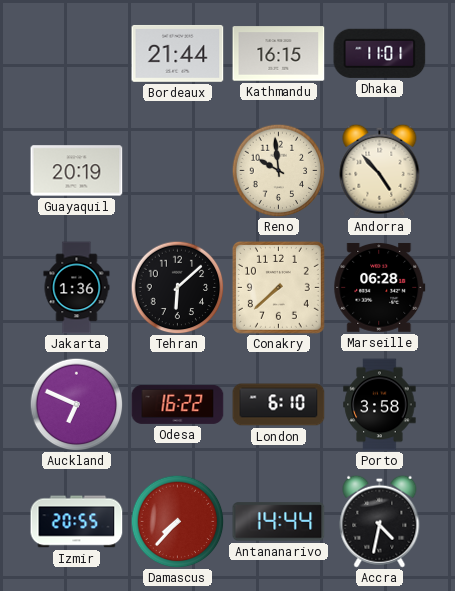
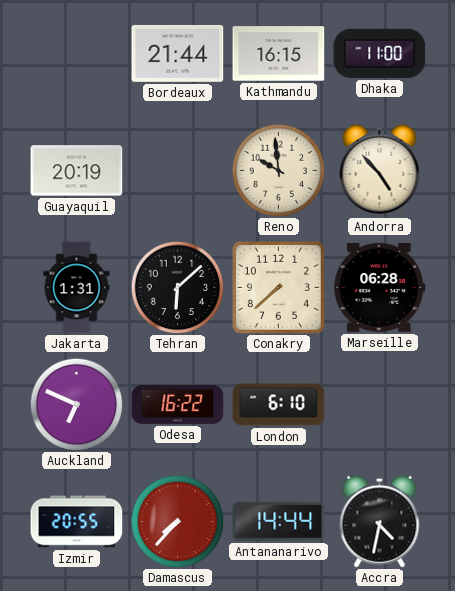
Dhaka: 11:01 -> 11:00 (380, 53)
Jakarta: 1:36 -> 1:31 (77, 288)
Porto: 3:58 -> none (380, 405)
